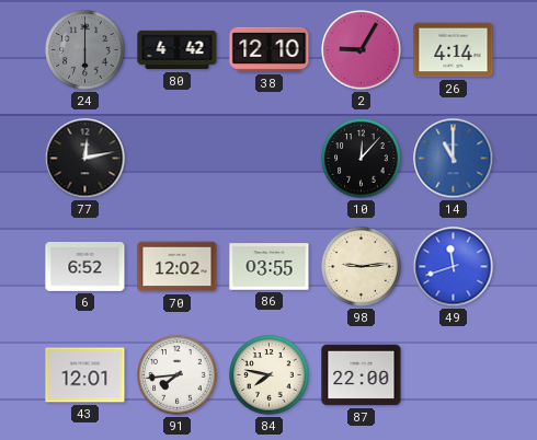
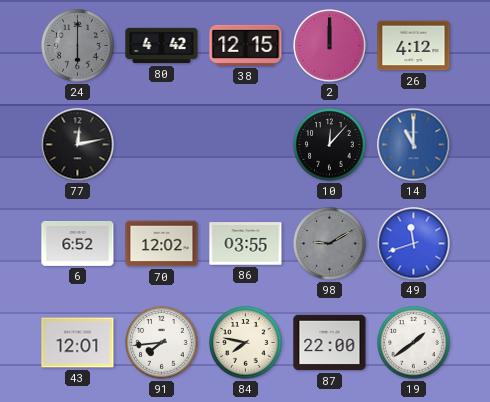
38: 12:10 -> 12:15 (246, 45)
2: 9:05 -> 12:00 (330, 46)
26: 4:14 -> 4:12 (414, 46)
98: 9:14 -> 9:10 (330, 244)
98 dial: cream -> grey (330, 244)
19: none -> 1:39 (414, 343)
